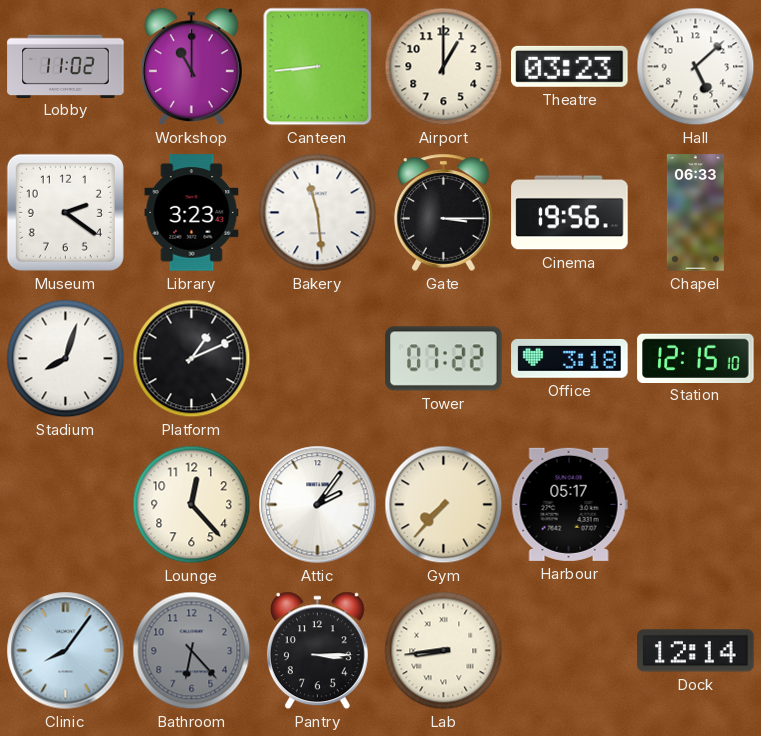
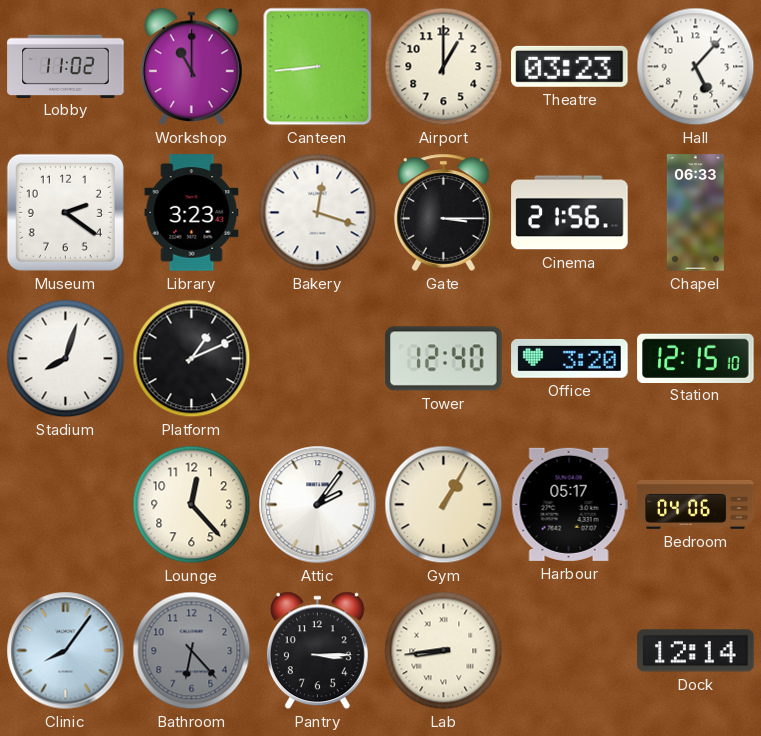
Hall: 5:08 -> 5:07 (696, 67)
Bakery: 11:29 -> 12:18 (318, 213)
Cinema: 19:56 -> 21:56 (570, 213)
Tower: 07:22 -> 12:40 (444, 359)
Office: 3:18 -> 3:20 (570, 359)
Gym: 7:37 -> 1:05 (444, 505)
Bedroom: none -> 04:06 (696, 505)
